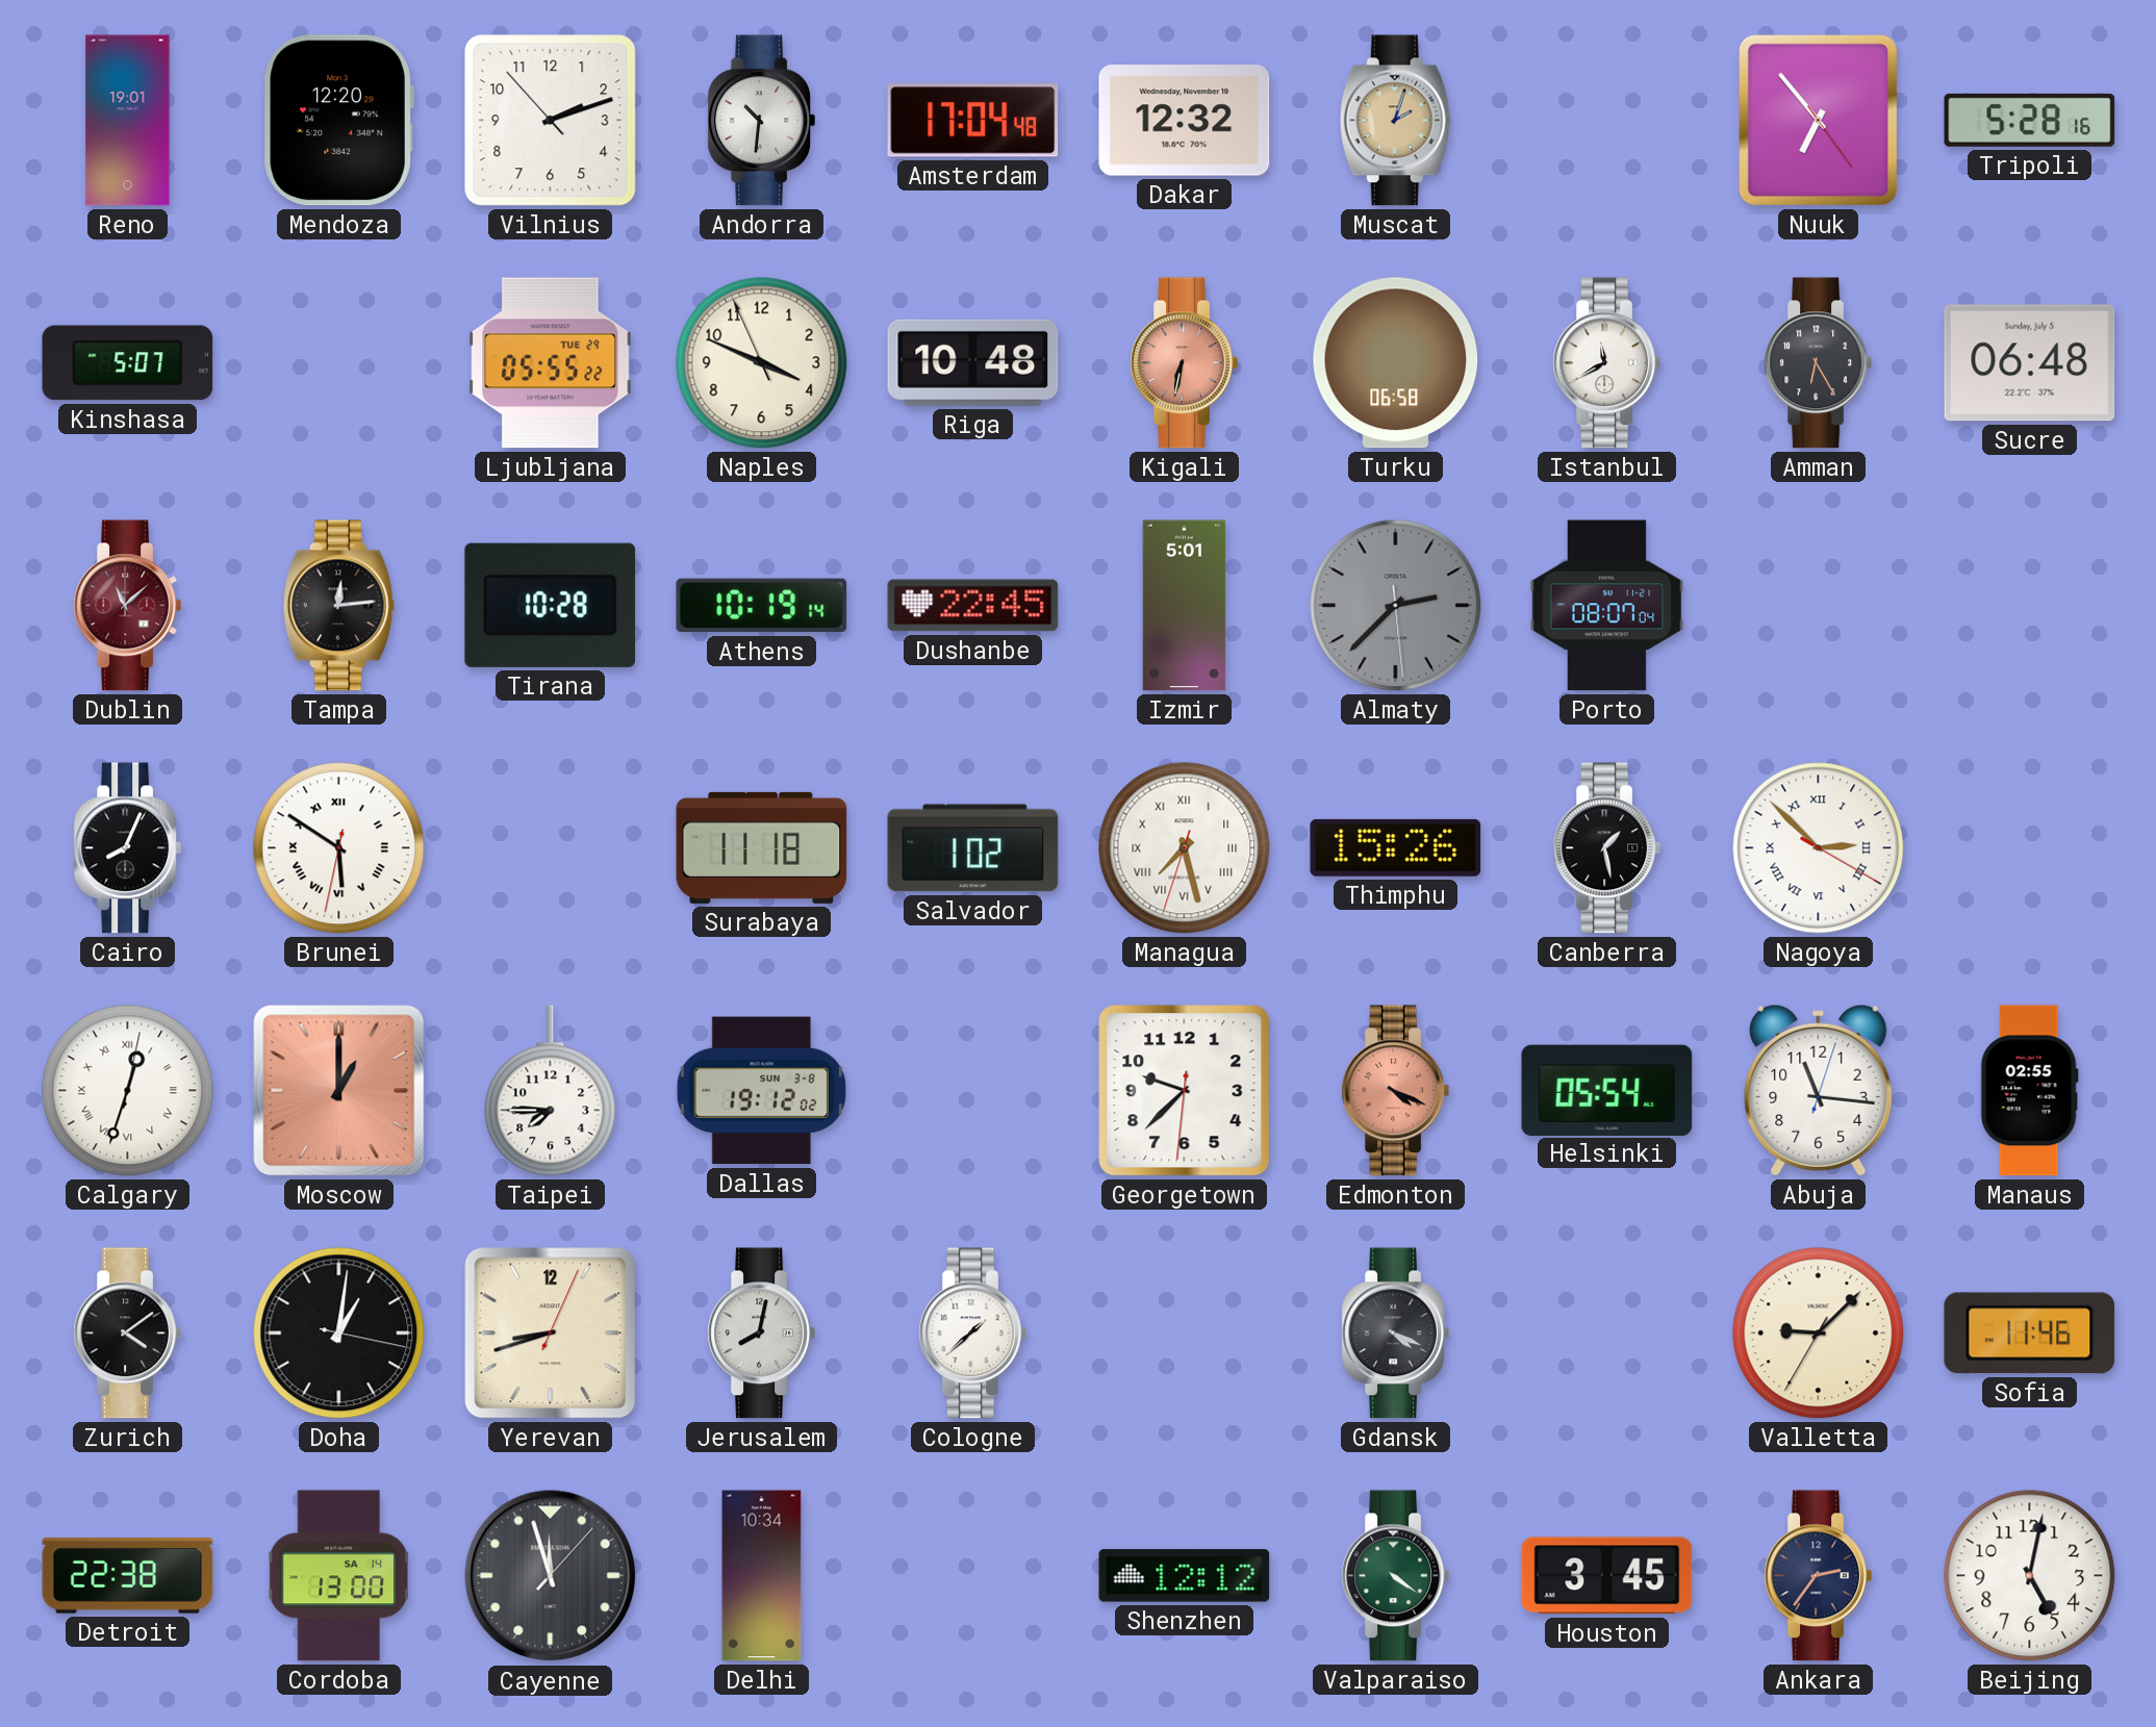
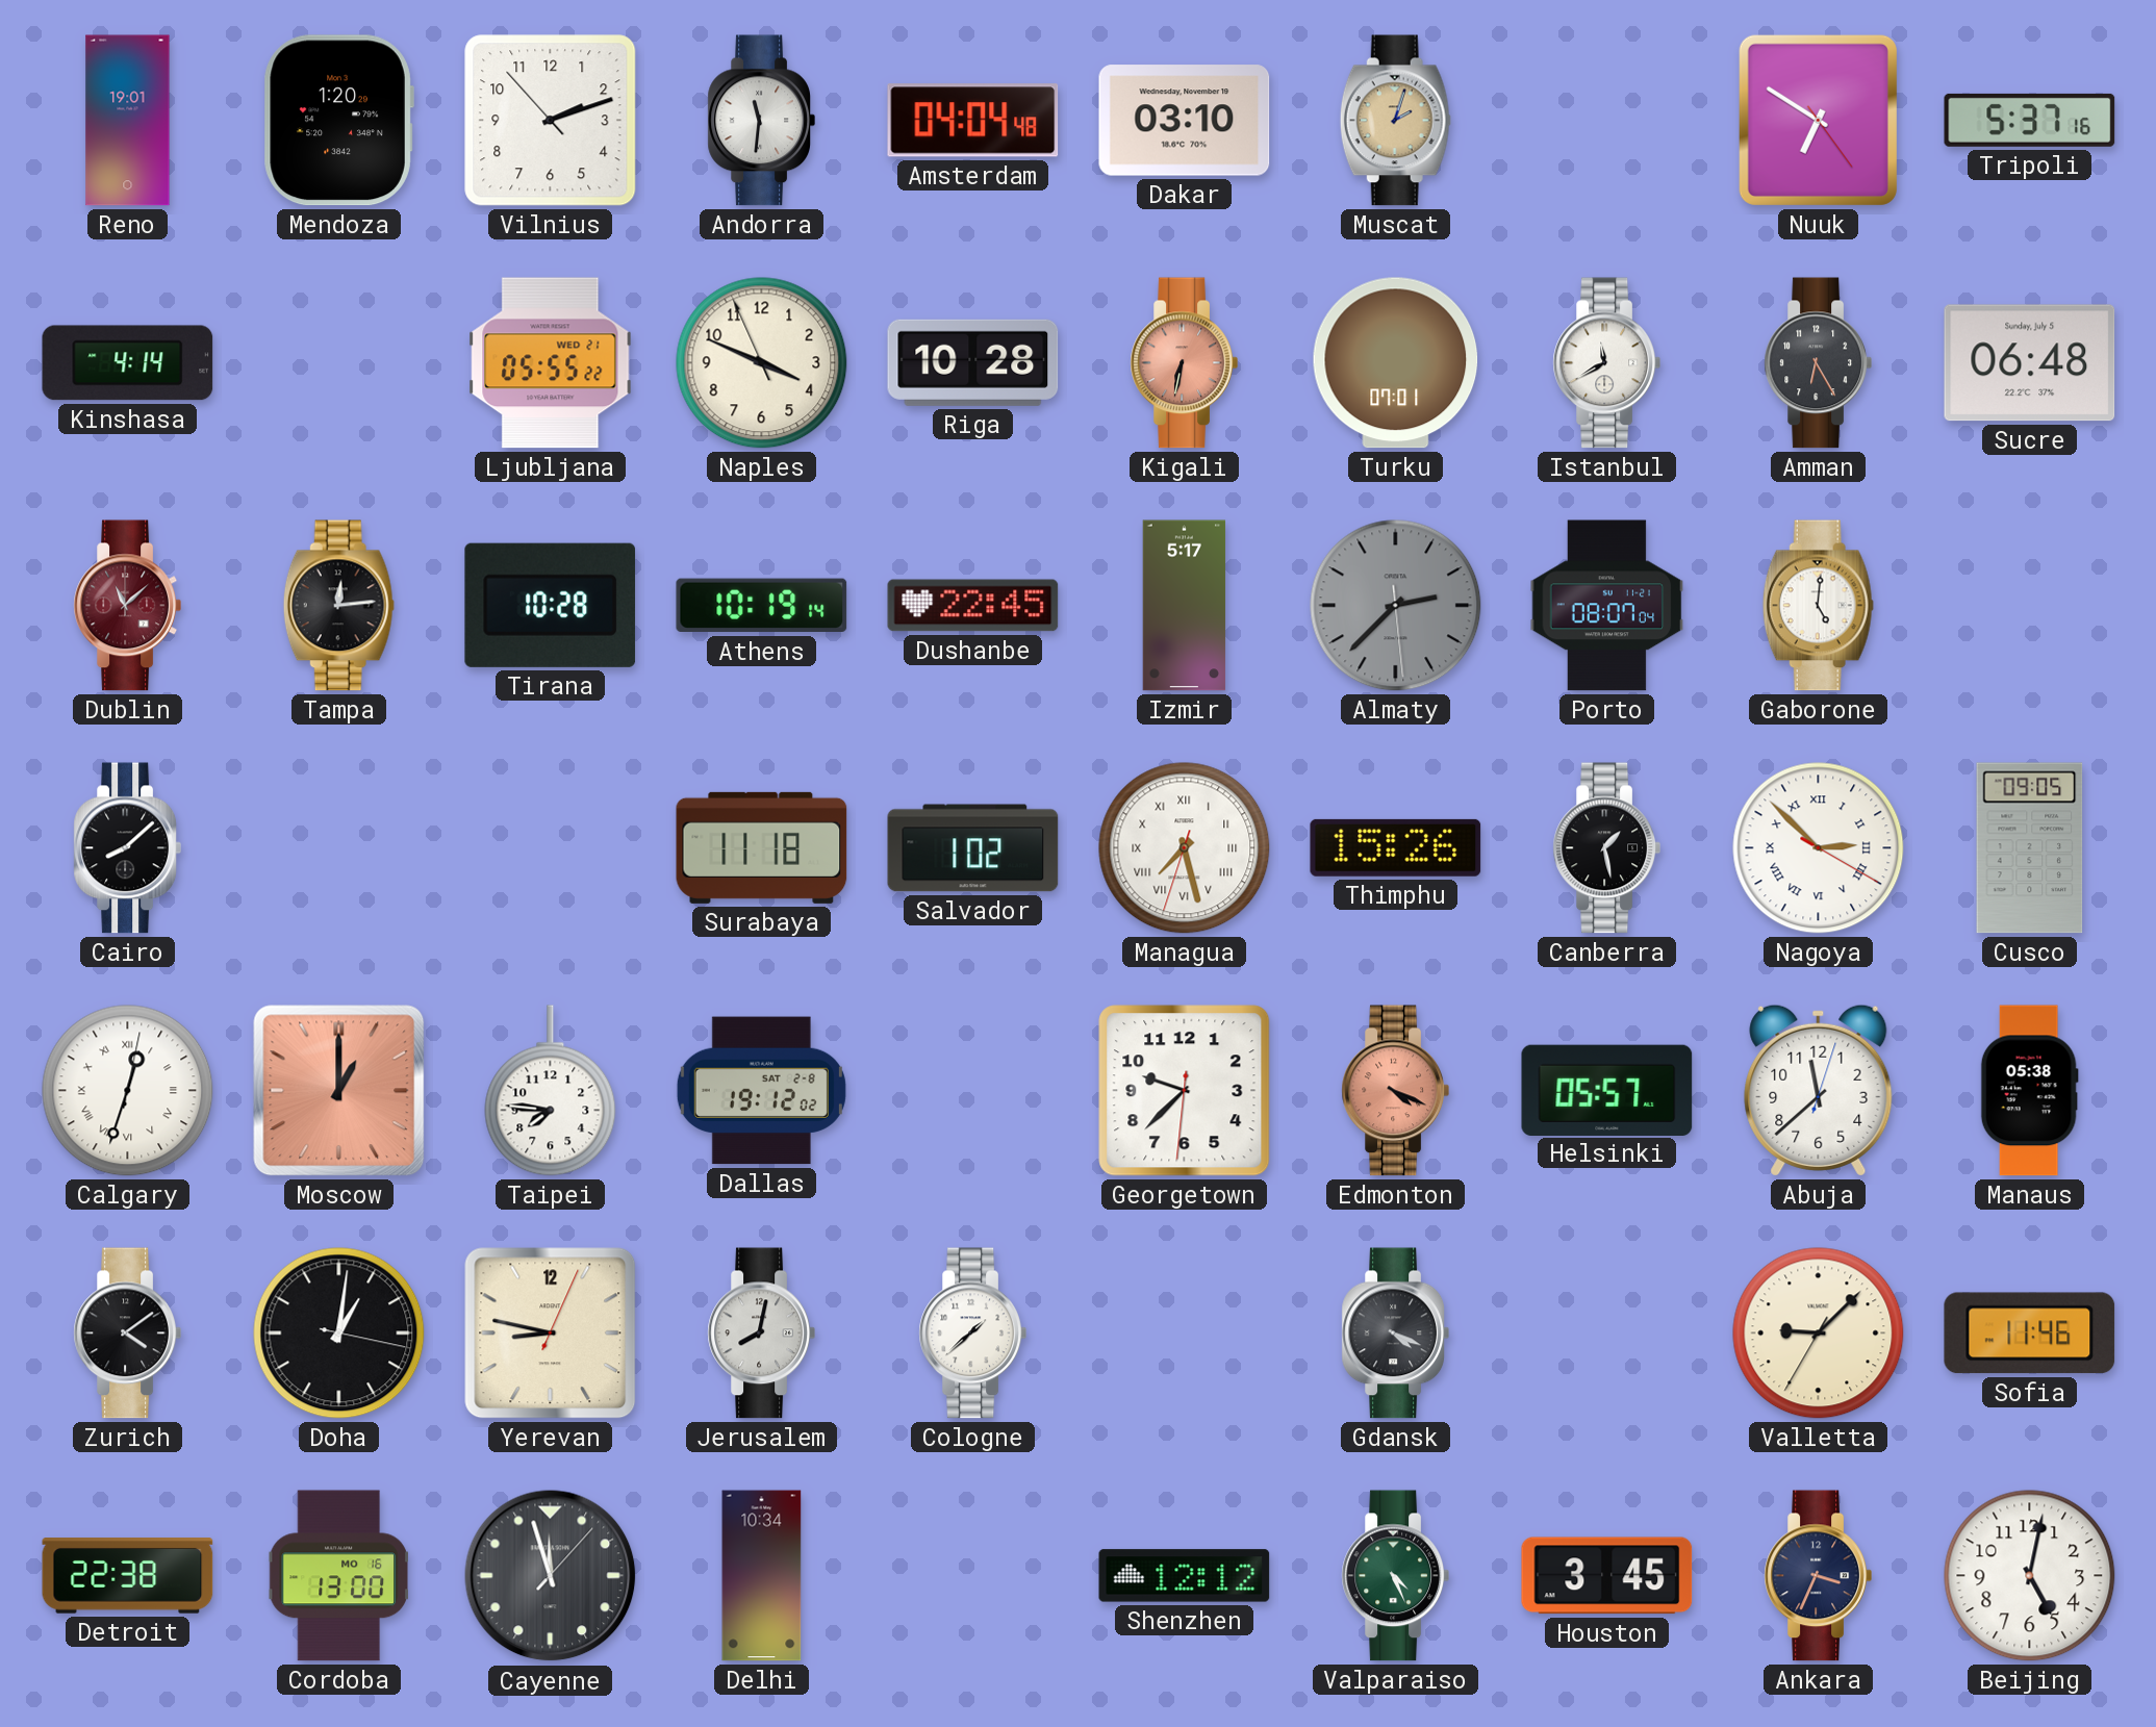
Mendoza: 12:20 -> 1:20 (338, 121)
Andorra: 10:31 -> 11:31 (761, 121)
Amsterdam: 17:04 -> 04:04 (973, 121)
Dakar: 12:32 -> 03:10 (1185, 121)
Nuuk: 6:53 -> 6:50 (1818, 120)
Tripoli: 5:28 -> 5:37 (2030, 120)
Kinshasa: 5:07 -> 4:14 (128, 363)
Ljubljana date: TUE 29 -> WED 21 (551, 363)
Riga: 10:48 -> 10:28 (973, 362)
Turku: 06:58 -> 07:01 (1396, 363)
Izmir: 5:01 -> 5:17 (1185, 606)
Gaborone: none -> 5:01 (1818, 606)
Cairo: 8:04 -> 8:08 (127, 848)
Brunei: 5:50 -> none (339, 848)
Cusco: none -> 09:05 (2030, 848)
Taipei: 7:45 -> 7:46 (551, 1091)
Dallas date: SUN 3-8 -> SAT 2-8 (761, 1091)
Helsinki: 05:54 -> 05:57 (1607, 1090)
Abuja: 11:16 -> 11:38 (1819, 1090)
Manaus: 02:55 -> 05:38 (2029, 1091)
Yerevan: 8:42 -> 8:47 (551, 1334)
Cordoba date: SA 14 -> MO 16 (339, 1576)
Valparaiso: 4:21 -> 4:26 (1395, 1576)
Ankara: 2:36 -> 3:34 (1818, 1576)
